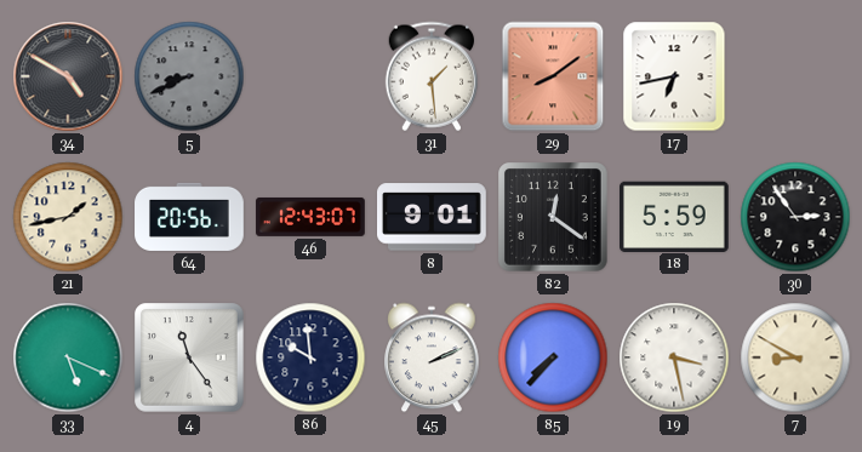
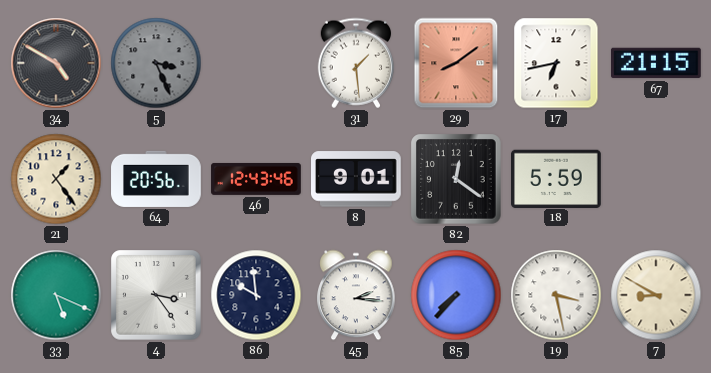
5: 8:41 -> 3:26 (156, 63)
67: none -> 21:15 (657, 63)
21: 1:43 -> 1:24 (56, 179)
46: 12:43:07 -> 12:43:46 (256, 179)
30: 2:54 -> none (795, 217)
4: 11:24 -> 3:24 (156, 295)
45: 2:11 -> 2:16 (356, 295)
